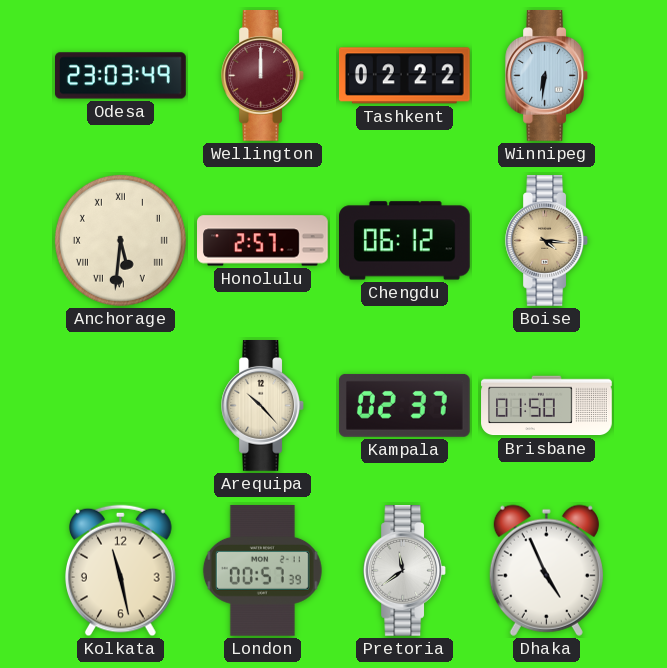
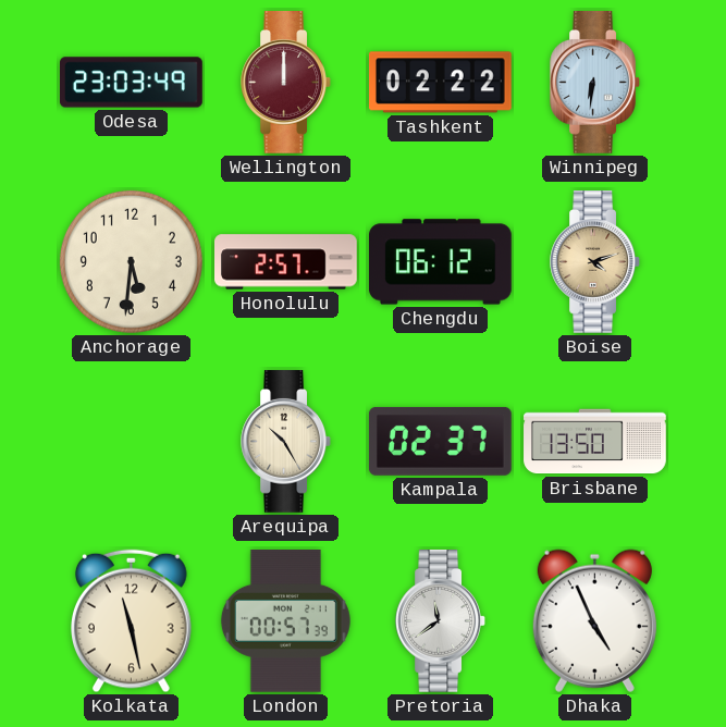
Anchorage numerals: Roman -> Arabic (131, 261)
Boise: 4:16 -> 4:12 (594, 262)
Arequipa: 10:23 -> 10:25 (285, 442)
Brisbane: 01:50 -> 13:50 (595, 442)
